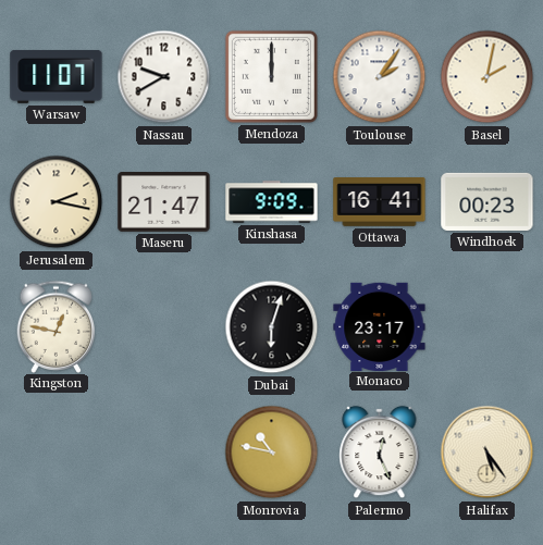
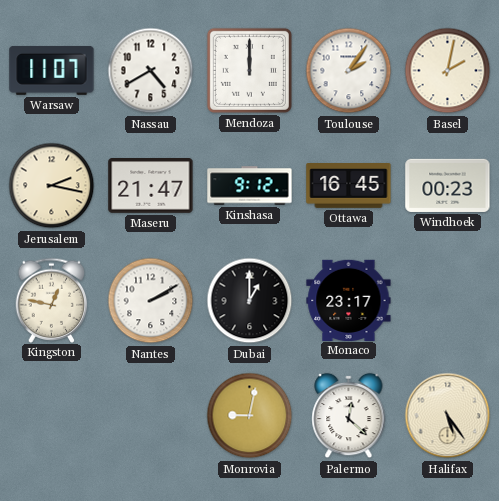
Nassau: 9:40 -> 4:40 (151, 71)
Kinshasa: 9:09 -> 9:12 (250, 186)
Ottawa: 16:41 -> 16:45 (349, 186)
Nantes: none -> 2:10 (151, 301)
Dubai: 6:03 -> 1:00 (250, 301)
Monrovia: 10:47 -> 9:02 (250, 416)
Palermo: 12:26 -> 12:22 (349, 416)
